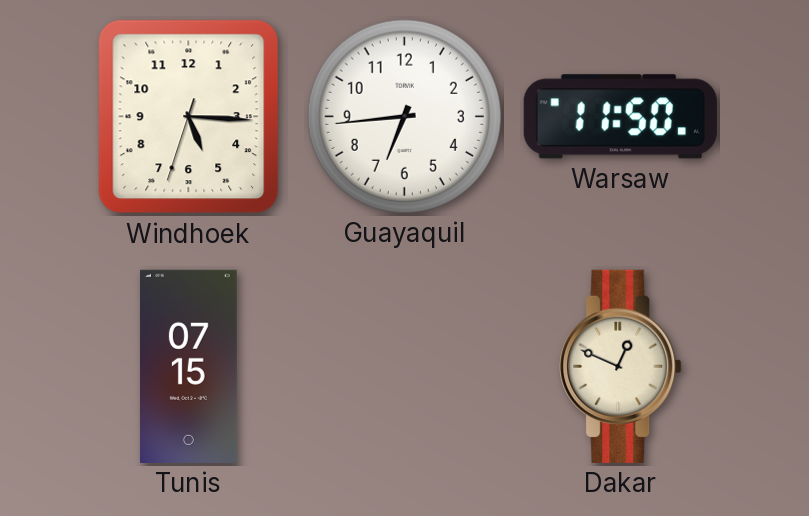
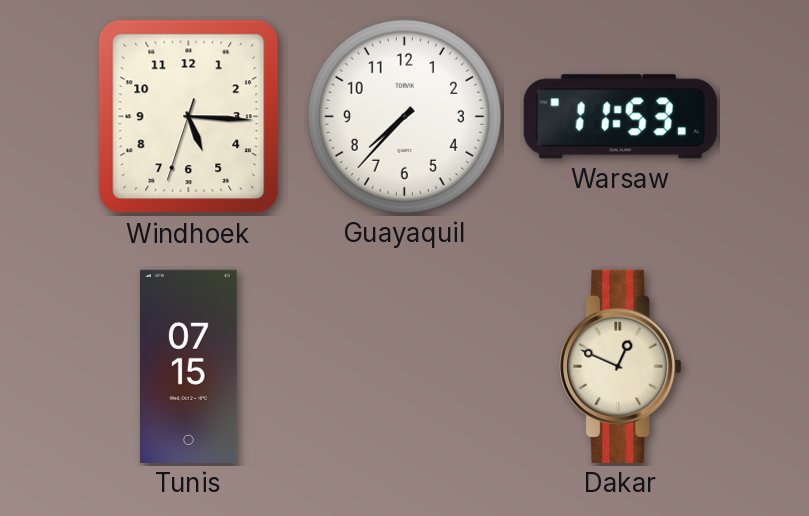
Guayaquil: 6:44 -> 7:37 (404, 116)
Warsaw: 11:50 -> 11:53 (620, 117)
